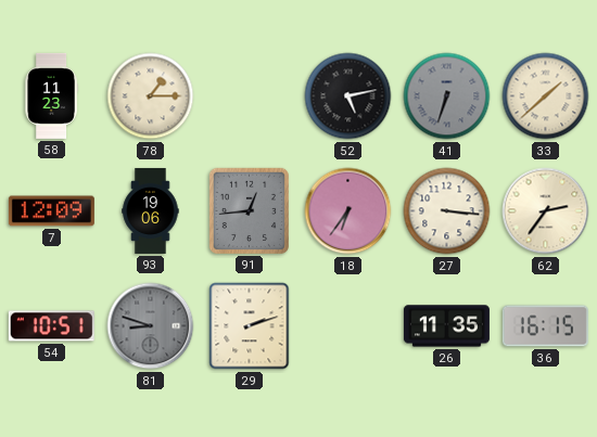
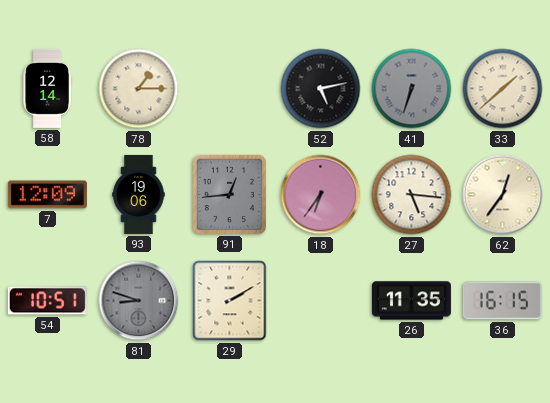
58: 11:23 -> 12:14 (47, 88)
27: 3:16 -> 5:16 (412, 195)
62: 2:36 -> 12:36 (503, 195)
29: 2:12 -> 2:10 (230, 301)
